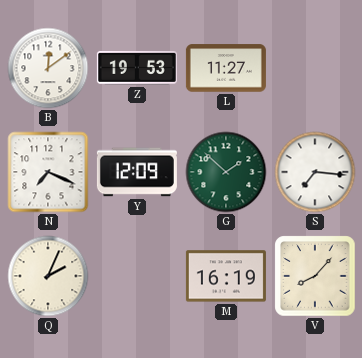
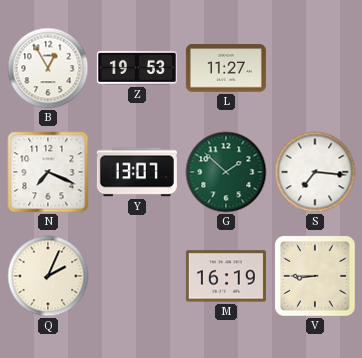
B: 12:09 -> 12:55 (48, 68)
Y: 12:09 -> 13:07 (137, 172)
V: 8:07 -> 8:45 (315, 276)
